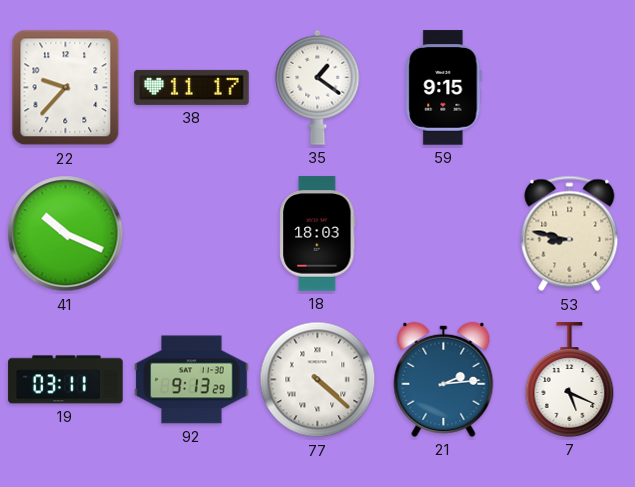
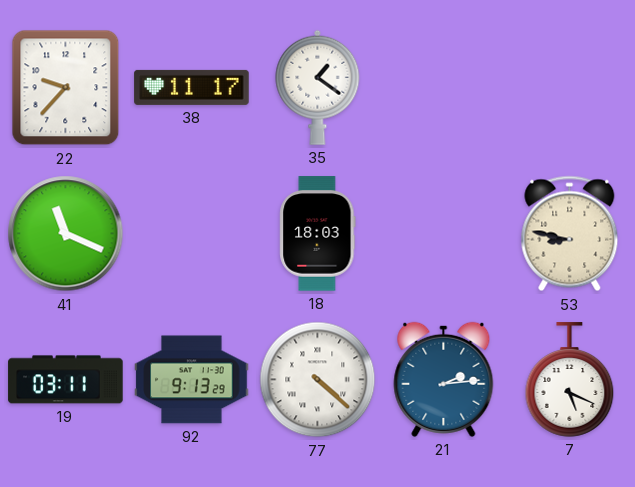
59: 9:15 -> none (444, 88)
41: 10:19 -> 11:19 (66, 234)
